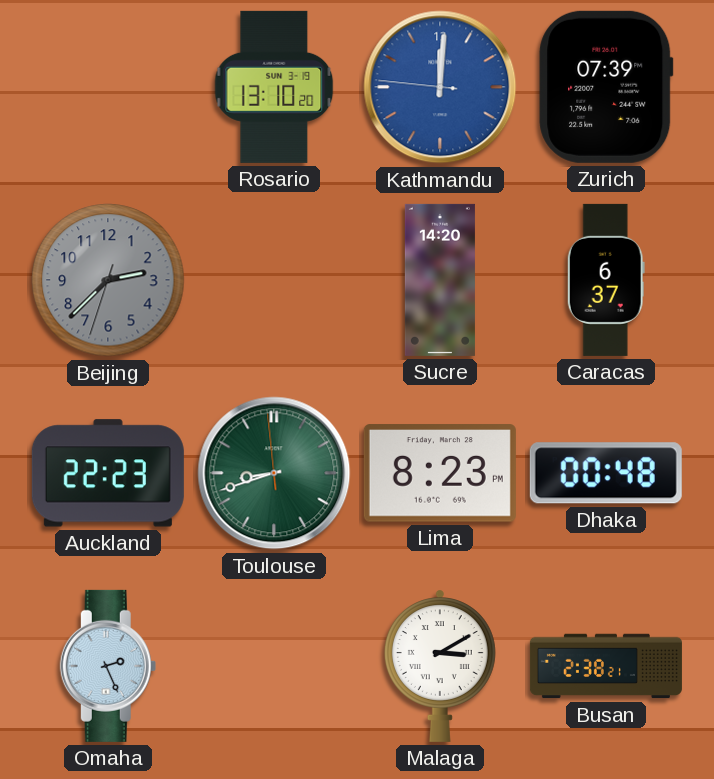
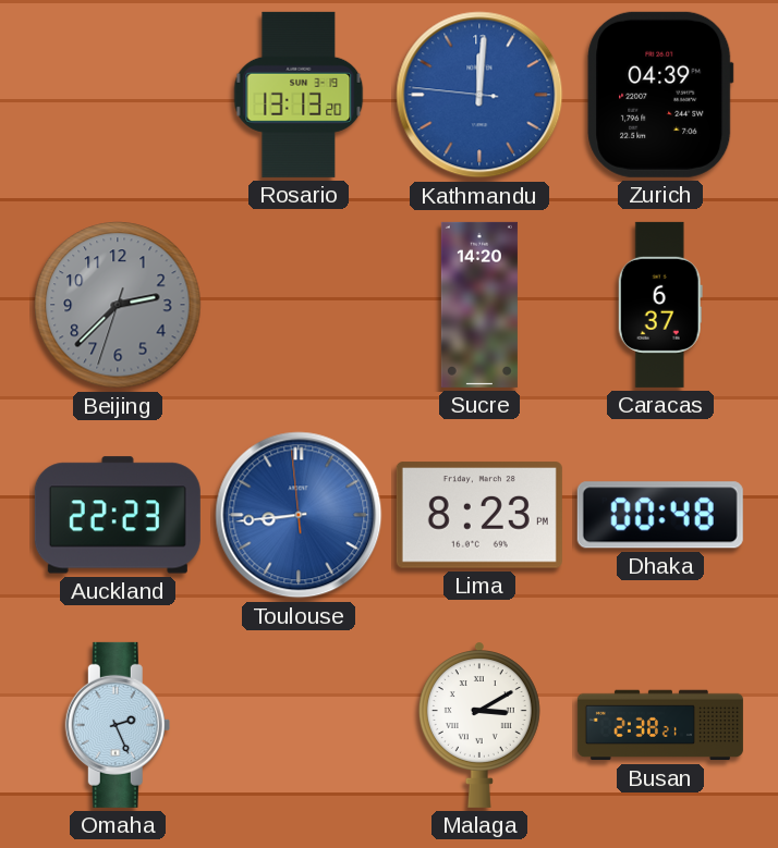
Rosario: 13:10 -> 13:13 (299, 95)
Zurich: 07:39 -> 04:39 (660, 95)
Toulouse: 8:41 -> 8:43 (299, 515)
Toulouse dial: green -> blue (299, 515)
